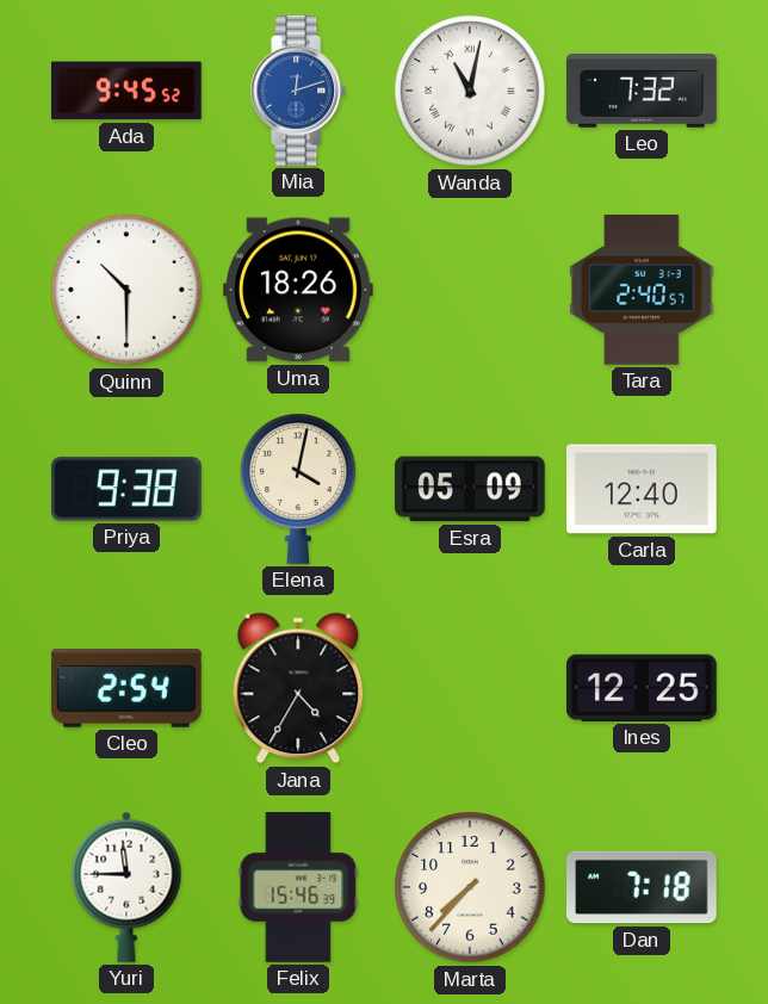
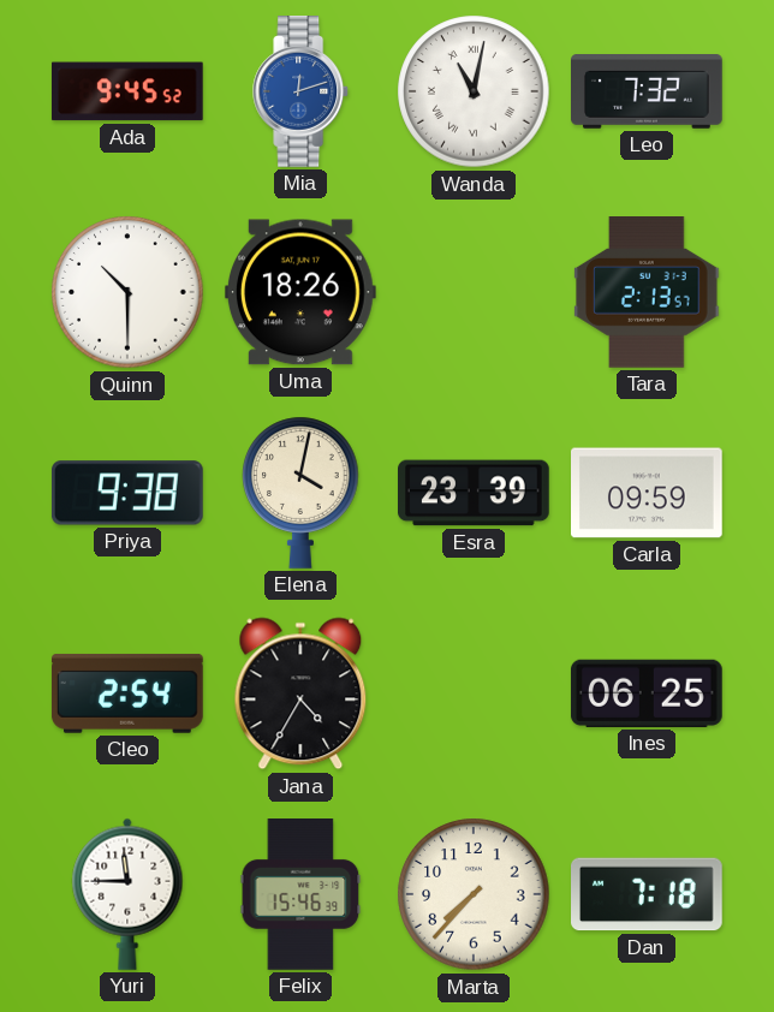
Tara: 2:40 -> 2:13 (647, 293)
Esra: 05:09 -> 23:39 (475, 493)
Carla: 12:40 -> 09:59 (648, 493)
Ines: 12:25 -> 06:25 (647, 693)
